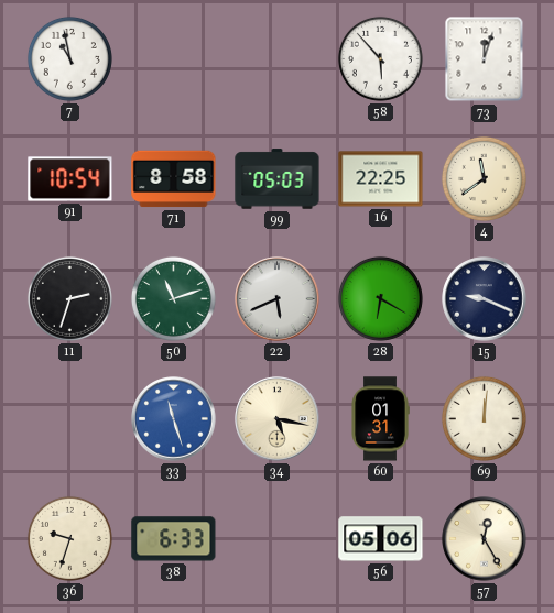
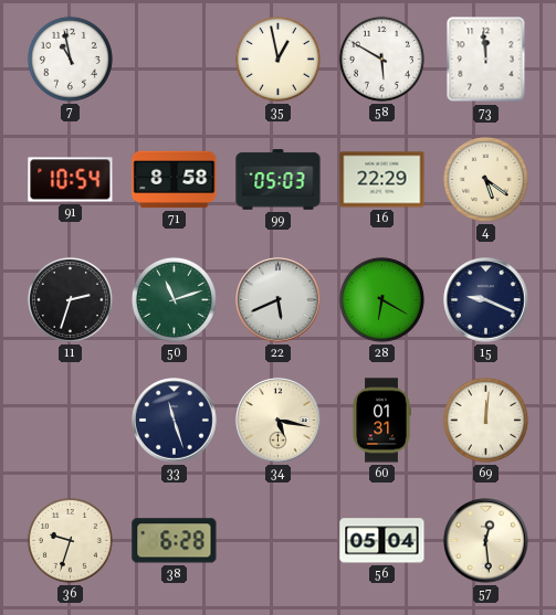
35: none -> 12:58 (277, 59)
58: 5:53 -> 5:50 (381, 59)
73: 12:03 -> 11:59 (486, 60)
16: 22:25 -> 22:29 (382, 180)
4: 11:39 -> 5:21 (485, 179)
33 dial: blue -> navy (175, 421)
38: 6:33 -> 6:28 (175, 541)
56: 05:06 -> 05:04 (382, 541)
57: 12:25 -> 12:29 (486, 541)
